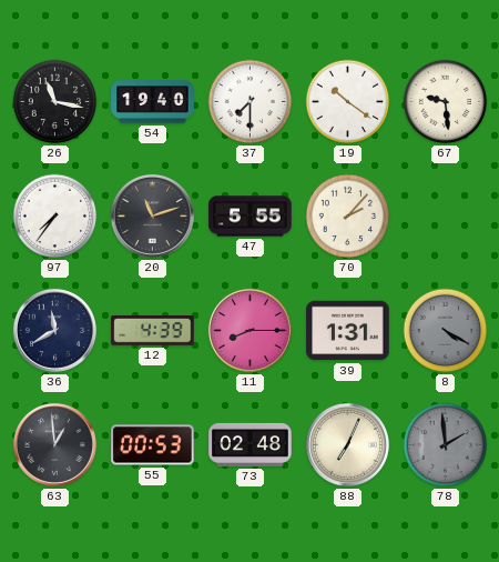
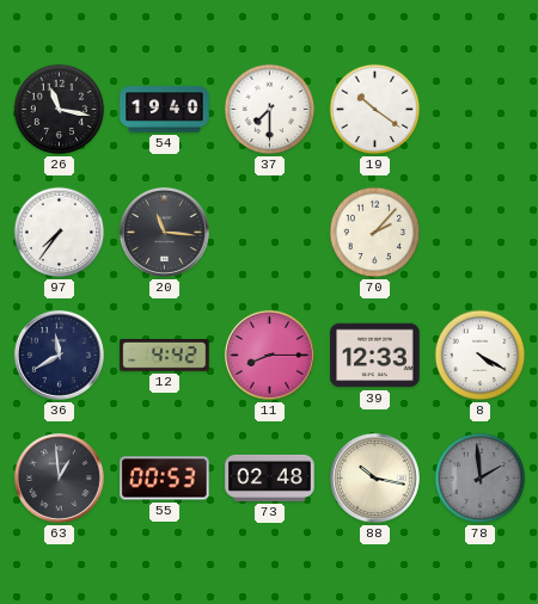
67: 9:29 -> none (446, 102)
20: 11:12 -> 11:16 (164, 232)
47: 5:55 -> none (251, 217)
12: 4:39 -> 4:42 (165, 356)
39: 1:31 -> 12:33 (375, 356)
8 dial: grey -> white (481, 356)
88: 7:04 -> 10:17 (374, 477)
